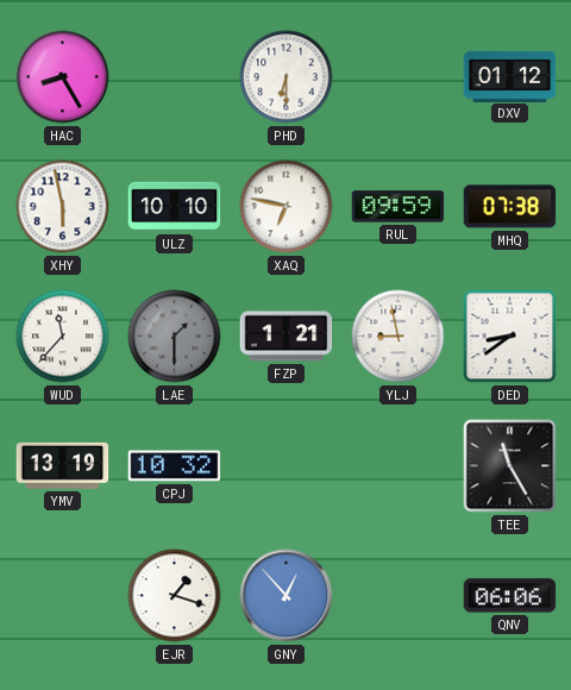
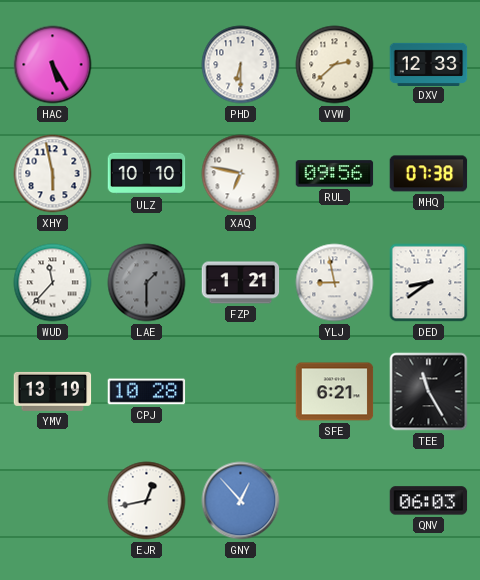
HAC: 8:25 -> 5:25 (53, 65)
VVW: none -> 2:38 (335, 65)
DXV: 01:12 -> 12:33 (429, 64)
RUL: 09:59 -> 09:56 (335, 174)
CPJ: 10:32 -> 10:28 (147, 392)
SFE: none -> 6:21 (335, 392)
EJR: 1:18 -> 12:43 (147, 501)
QNV: 06:06 -> 06:03 (429, 501)
